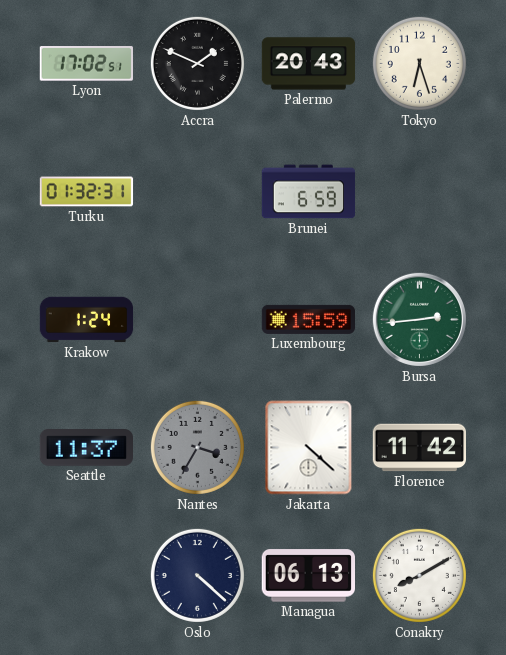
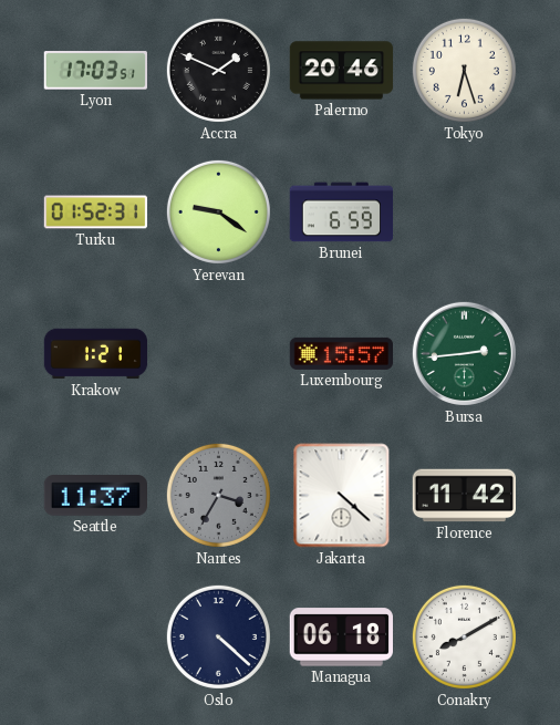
Lyon: 17:02 -> 17:03 (95, 71)
Palermo: 20:43 -> 20:46 (342, 71)
Turku: 01:32 -> 01:52 (96, 213)
Yerevan: none -> 9:21 (218, 211)
Krakow: 1:24 -> 1:21 (96, 354)
Luxembourg: 15:59 -> 15:57 (341, 353)
Managua: 06:13 -> 06:18 (341, 638)
